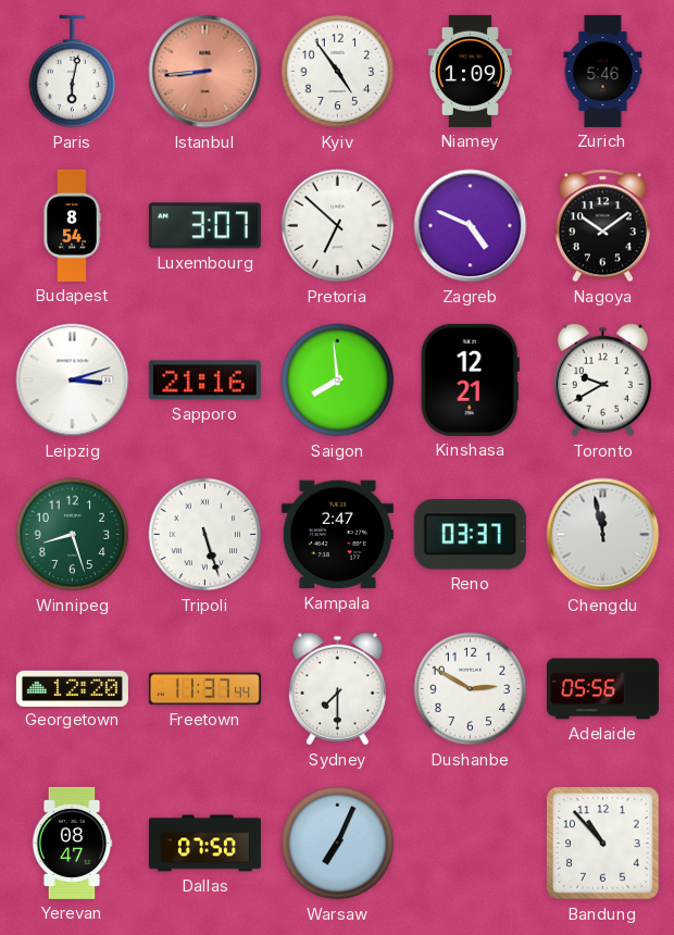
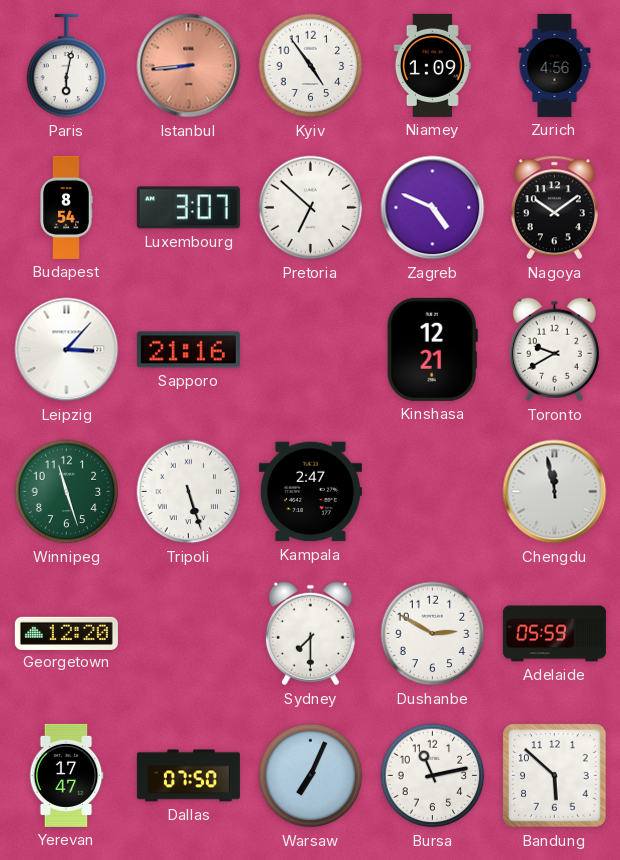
Zurich: 5:46 -> 4:56 (555, 65)
Leipzig: 3:12 -> 3:07 (67, 350)
Saigon: 7:59 -> none (338, 381)
Winnipeg: 8:27 -> 11:27 (67, 492)
Reno: 03:37 -> none (470, 535)
Freetown: 11:37 -> none (204, 689)
Adelaide: 05:56 -> 05:59 (554, 634)
Yerevan: 08:47 -> 17:47 (66, 775)
Bursa: none -> 11:13 (433, 776)
Bandung: 10:53 -> 5:52 (555, 776)
